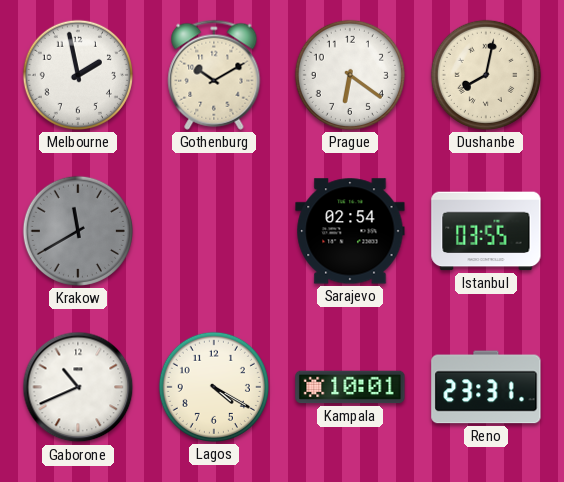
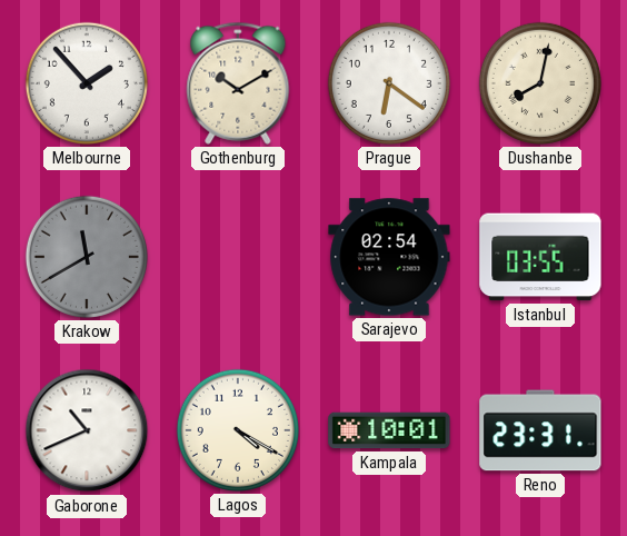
Melbourne: 1:58 -> 1:53 (87, 83)
